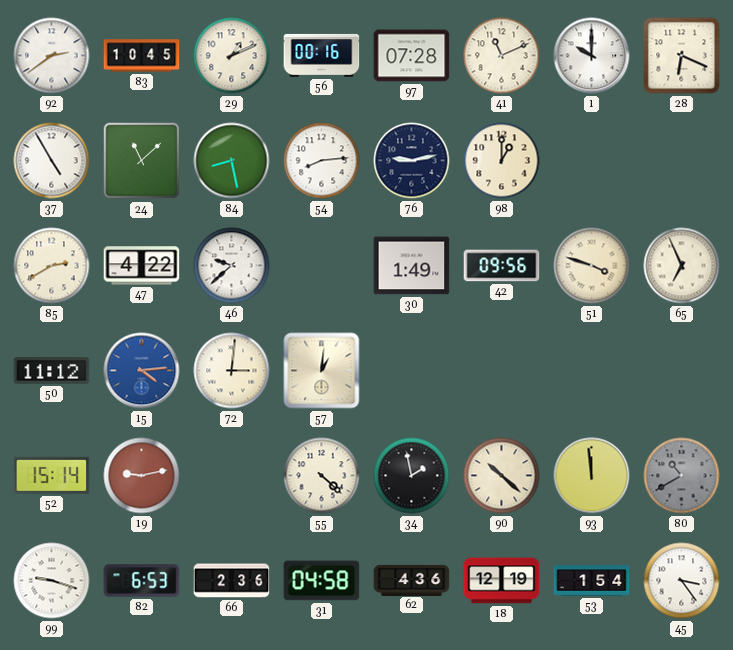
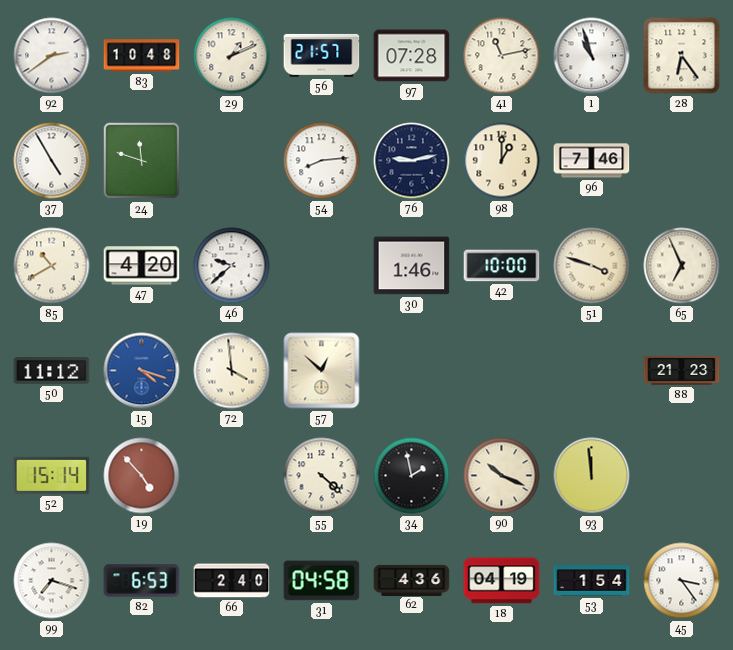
83: 10:45 -> 10:48 (142, 56)
56: 00:16 -> 21:57 (322, 55)
41: 11:11 -> 11:13 (502, 56)
1: 10:00 -> 10:57 (592, 56)
28: 6:19 -> 6:24 (682, 56)
24: 11:08 -> 11:48 (142, 161)
84: 8:28 -> none (232, 161)
96: none -> 7:46 (592, 161)
85: 2:40 -> 10:40 (52, 266)
47: 4:22 -> 4:20 (142, 266)
30: 1:49 -> 1:46 (412, 266)
42: 09:56 -> 10:00 (502, 266)
15: 4:14 -> 4:18 (142, 371)
72: 3:01 -> 3:59 (232, 371)
57: 1:01 -> 12:52 (322, 371)
88: none -> 21:23 (682, 371)
19: 9:13 -> 4:53 (142, 476)
90: 10:22 -> 10:19 (502, 476)
80: 10:40 -> none (682, 476)
99: 9:18 -> 7:18 (52, 581)
66: 2:36 -> 2:40 (232, 581)
18: 12:19 -> 04:19 (502, 581)
